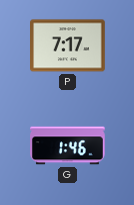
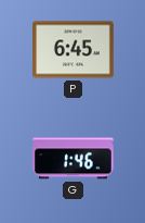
P: 7:17 -> 6:45 (74, 50)
